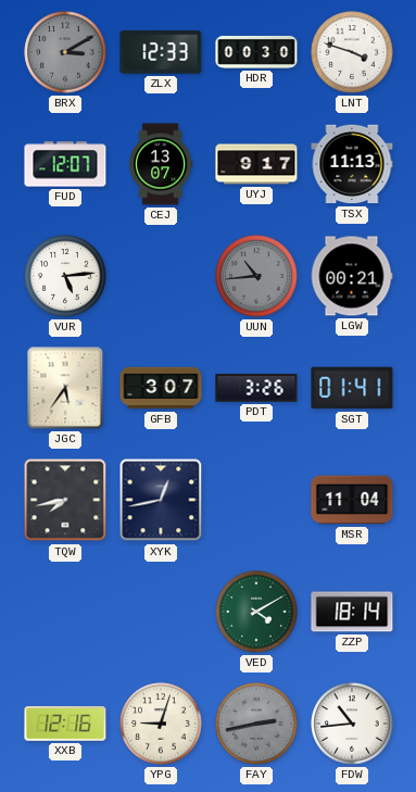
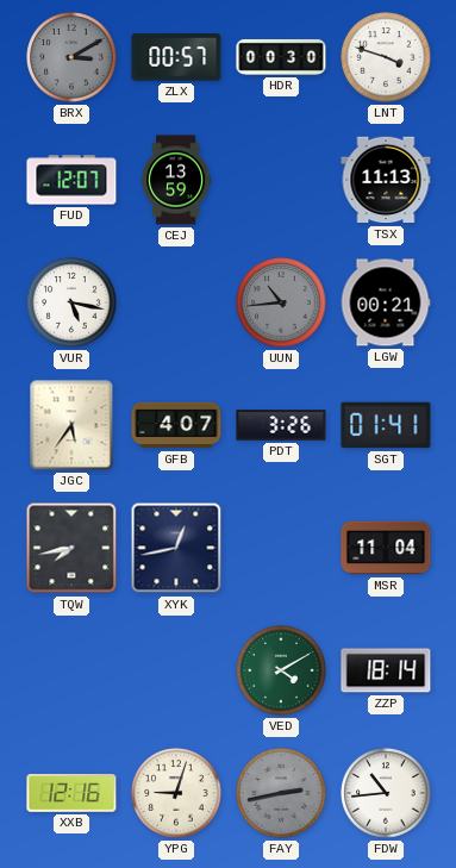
ZLX: 12:33 -> 00:57 (176, 57)
CEJ: 13:07 -> 13:59 (176, 180)
UYJ: 9:17 -> none (256, 164)
VUR: 5:14 -> 5:17 (71, 302)
GFB: 3:07 -> 4:07 (176, 425)
